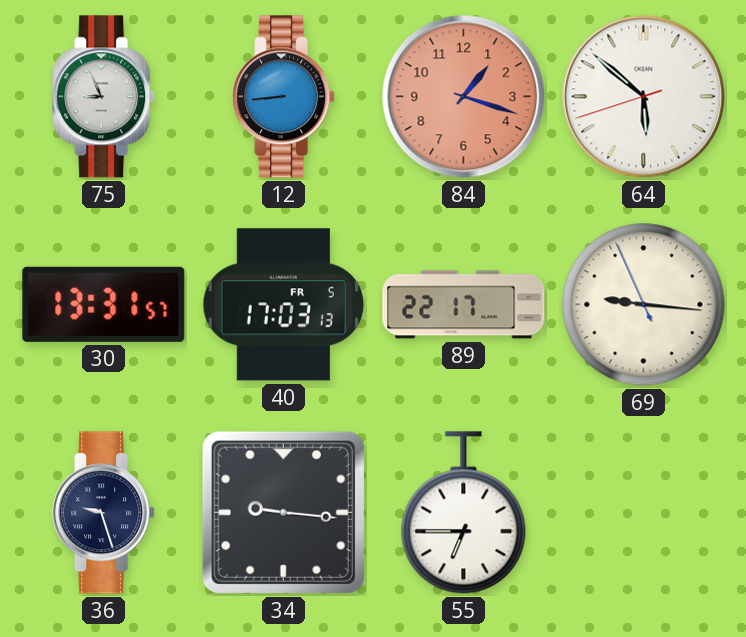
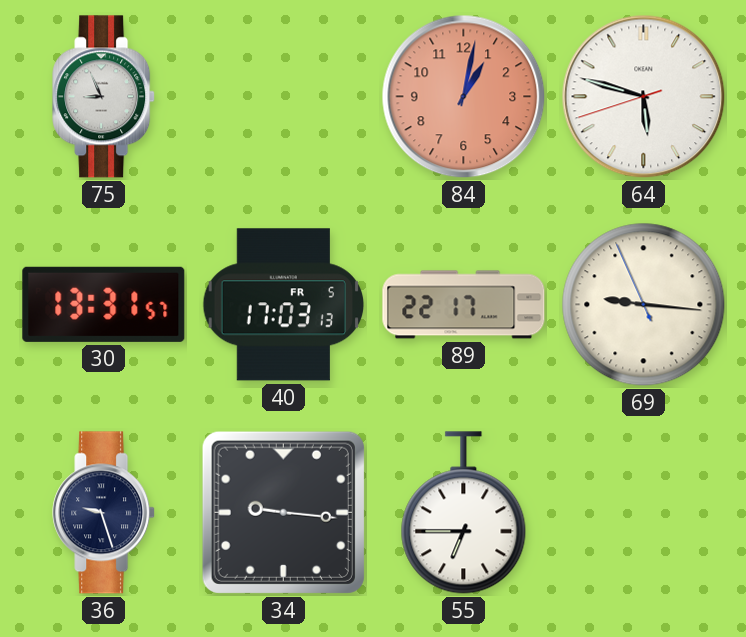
12: 8:44 -> none (284, 97)
84: 1:18 -> 1:02 (464, 97)
64: 5:51 -> 5:47 (644, 97)
